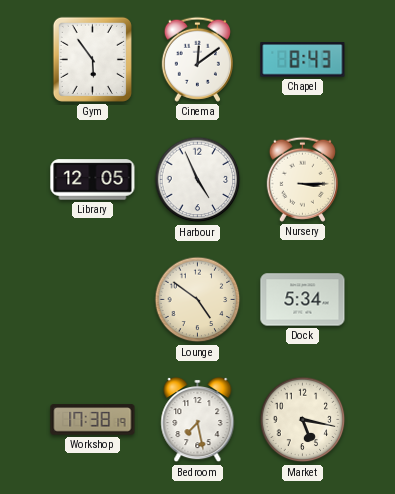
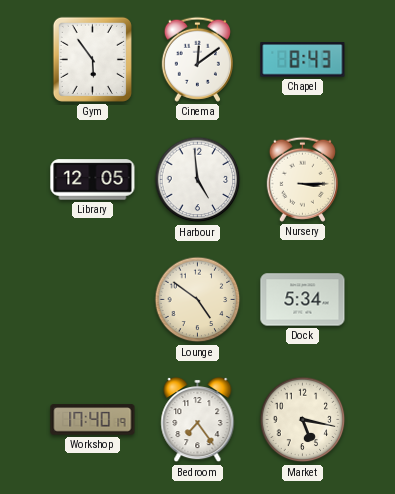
Harbour: 4:56 -> 4:59 (198, 180)
Workshop: 17:38 -> 17:40 (93, 420)
Bedroom: 7:28 -> 7:24 (198, 420)
